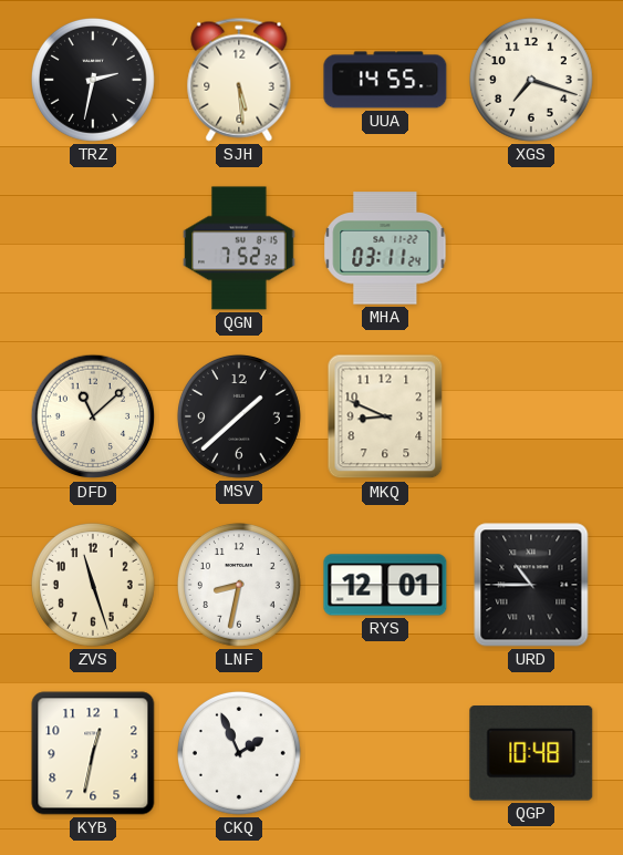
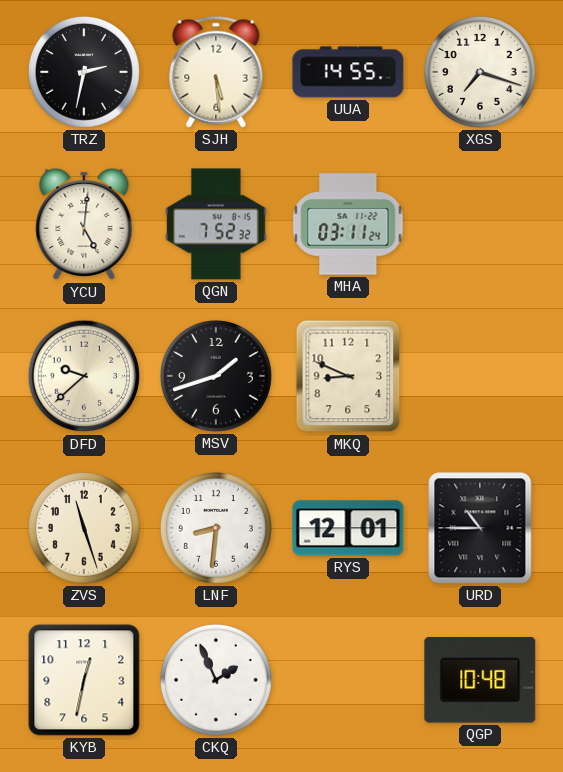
YCU: none -> 5:01 (84, 224)
DFD: 11:08 -> 9:38 (84, 376)
MSV: 1:38 -> 1:42 (216, 376)
LNF: 8:32 -> 8:31 (216, 528)
